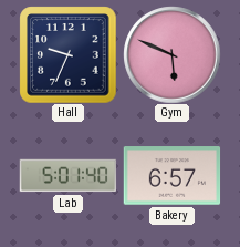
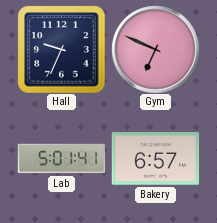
Gym: 5:49 -> 6:49 (155, 49)
Lab: 5:01:40 -> 5:01:41 (61, 159)
